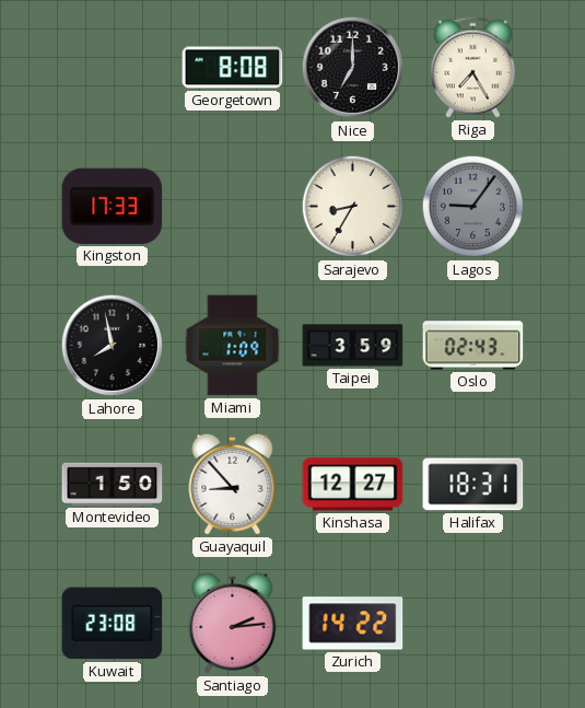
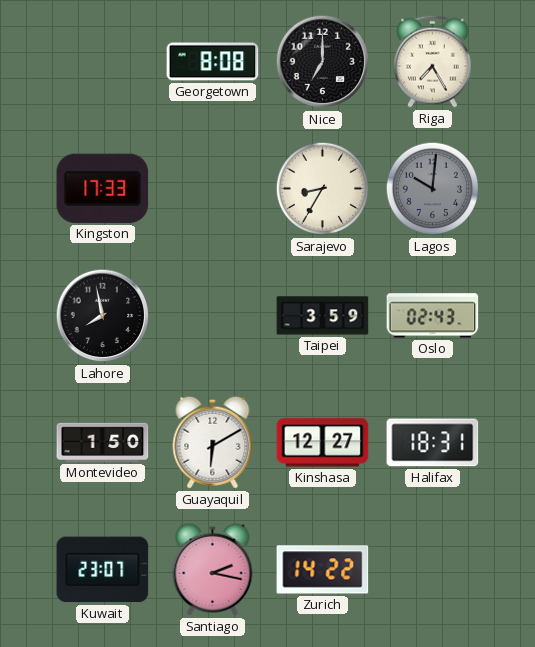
Lagos: 9:06 -> 10:01 (433, 189)
Miami: 1:09 -> none (233, 346)
Guayaquil: 8:53 -> 6:10 (213, 442)
Kuwait: 23:08 -> 23:07 (103, 570)
Santiago: 2:14 -> 2:17 (213, 569)
